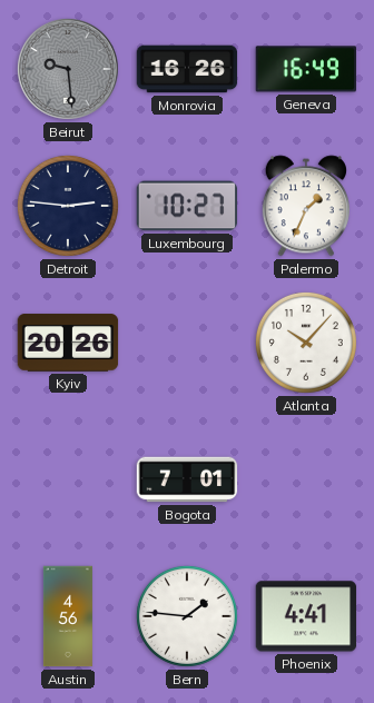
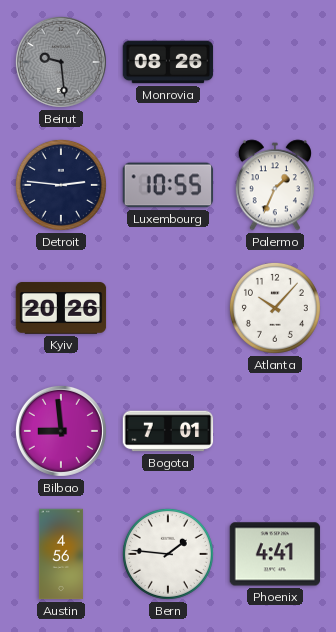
Monrovia: 16:26 -> 08:26 (168, 62)
Geneva: 16:49 -> none (306, 69)
Luxembourg: 10:27 -> 10:55 (168, 185)
Bilbao: none -> 8:59 (61, 431)
